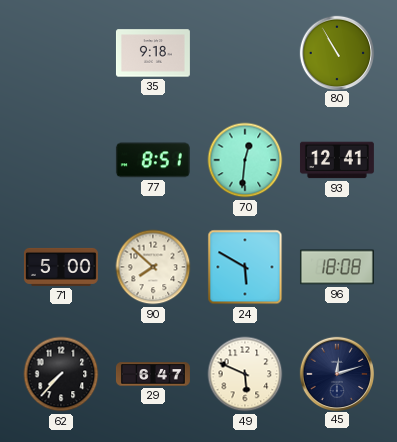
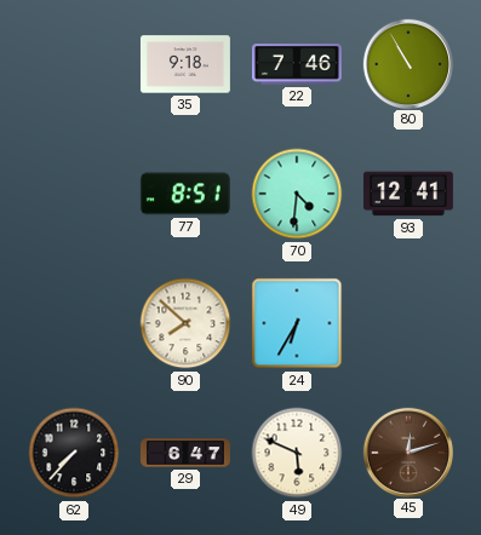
22: none -> 7:46 (297, 64)
70: 12:31 -> 4:31 (297, 194)
71: 5:00 -> none (61, 267)
24: 5:50 -> 6:35 (297, 323)
96: 18:08 -> none (337, 267)
45 dial: navy -> brown (407, 451)
